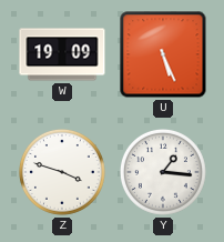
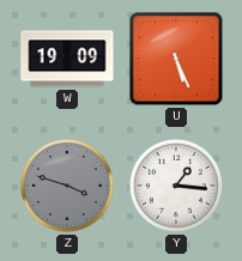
Z dial: white -> grey (67, 186)
